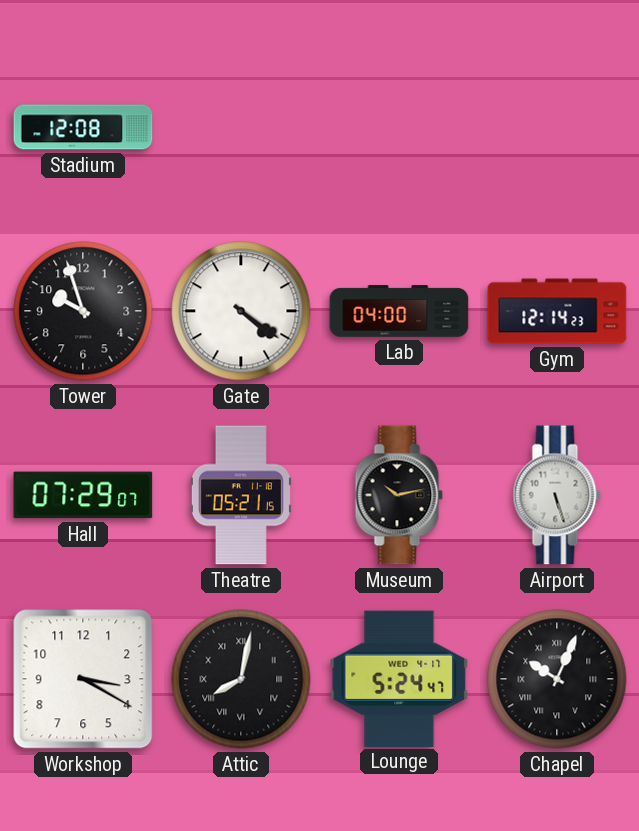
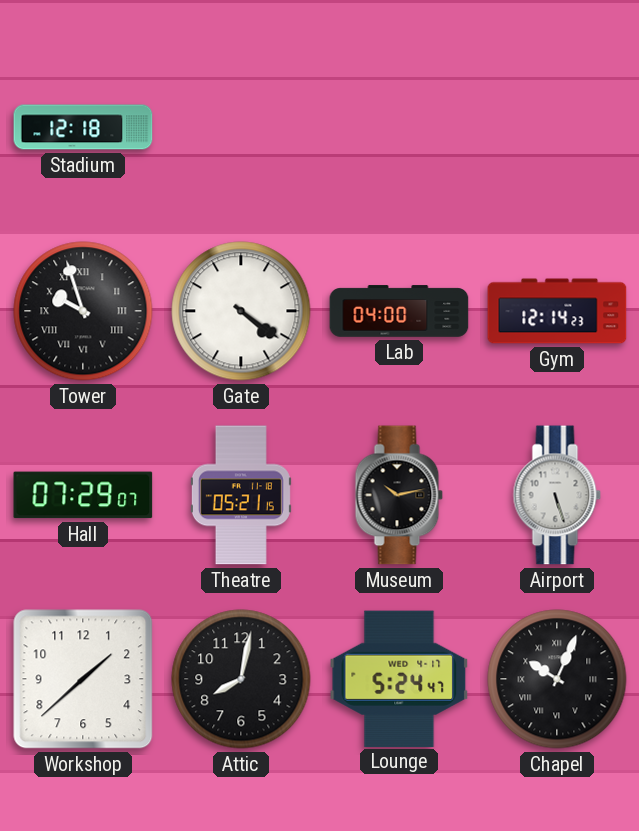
Stadium: 12:08 -> 12:18 (83, 127)
Tower numerals: Arabic -> Roman (83, 311)
Workshop: 3:20 -> 1:38 (83, 679)
Attic numerals: Roman -> Arabic (241, 679)
